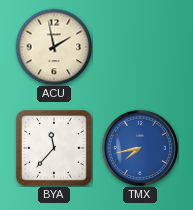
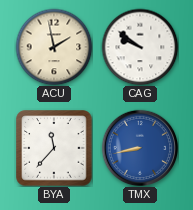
CAG: none -> 9:51 (140, 47)
TMX: 7:43 -> 8:43 (140, 148)
